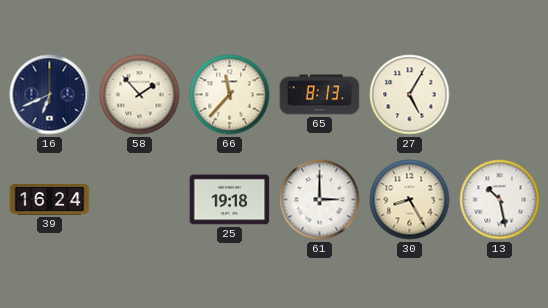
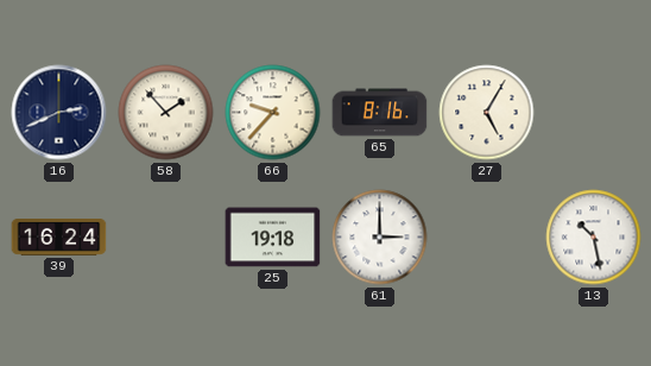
16: 6:41 -> 2:41 (59, 113)
66: 11:37 -> 9:37 (273, 113)
65: 8:13 -> 8:16 (380, 113)
30: 8:25 -> none (410, 200)
